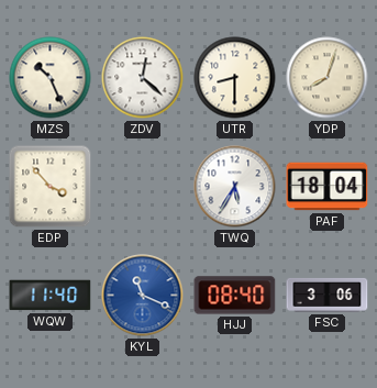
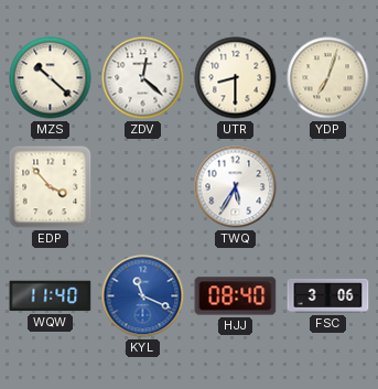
MZS: 10:26 -> 10:22 (51, 78)
YDP: 8:03 -> 7:03 (328, 78)
PAF: 18:04 -> none (328, 187)
